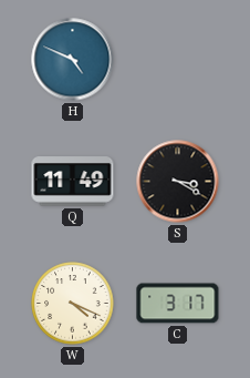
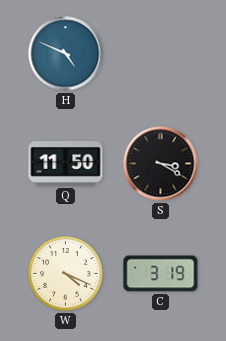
Q: 11:49 -> 11:50 (66, 164)
C: 3:17 -> 3:19 (161, 274)
